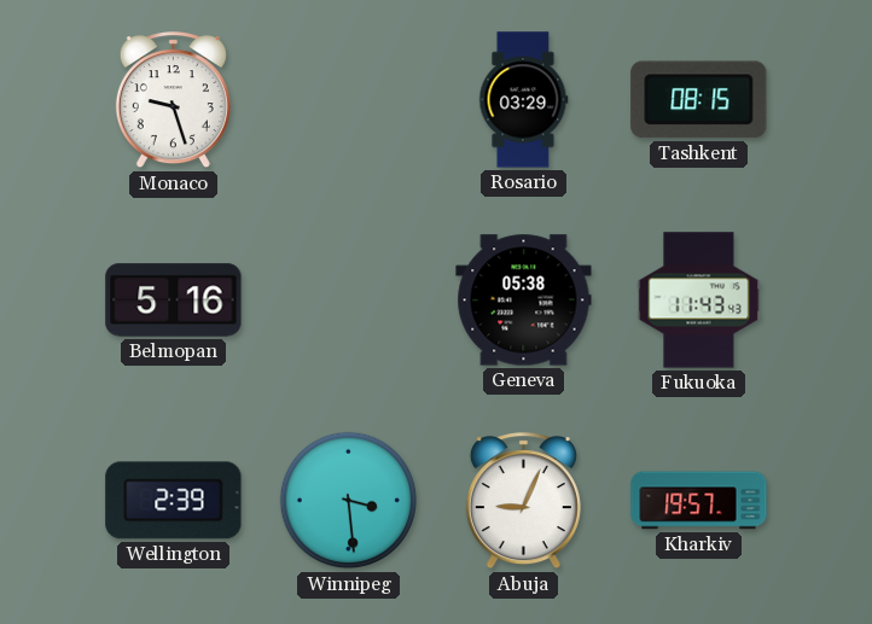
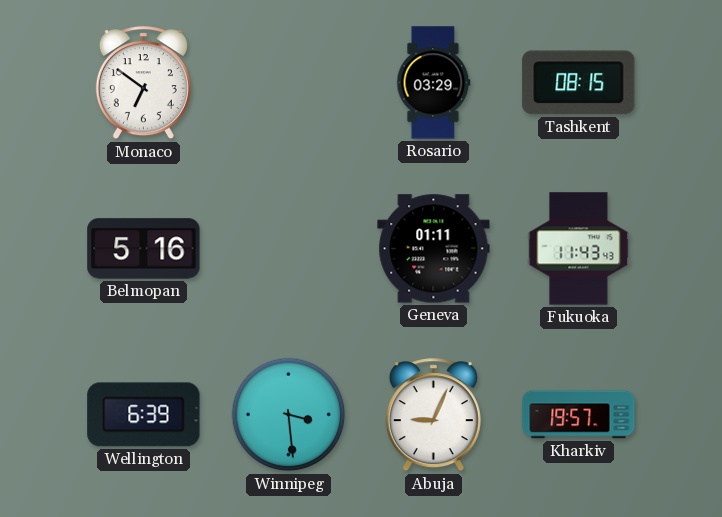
Monaco: 9:27 -> 6:51 (143, 83)
Geneva: 05:38 -> 01:11 (434, 249)
Wellington: 2:39 -> 6:39 (144, 415)
